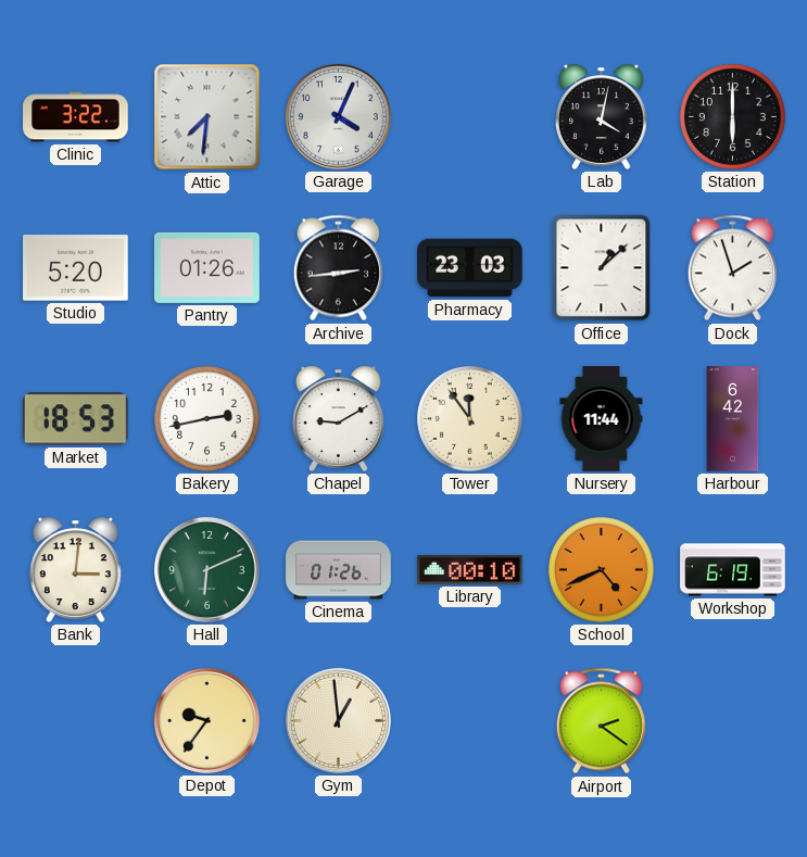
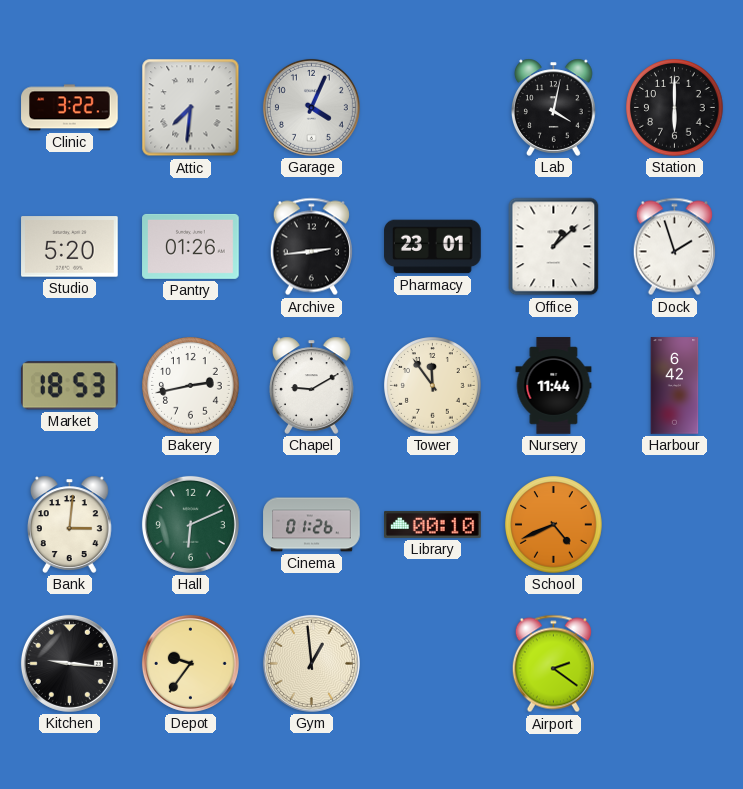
Pharmacy: 23:03 -> 23:01 (433, 247)
Workshop: 6:19 -> none (733, 570)
Kitchen: none -> 9:16 (69, 663)
